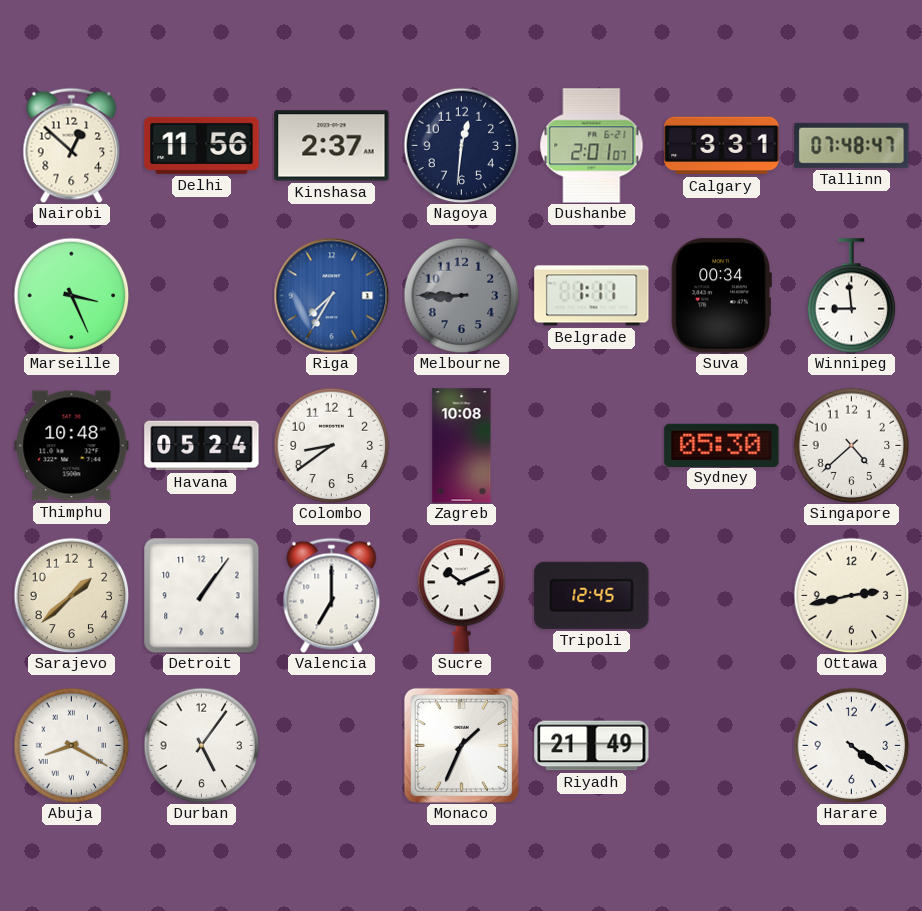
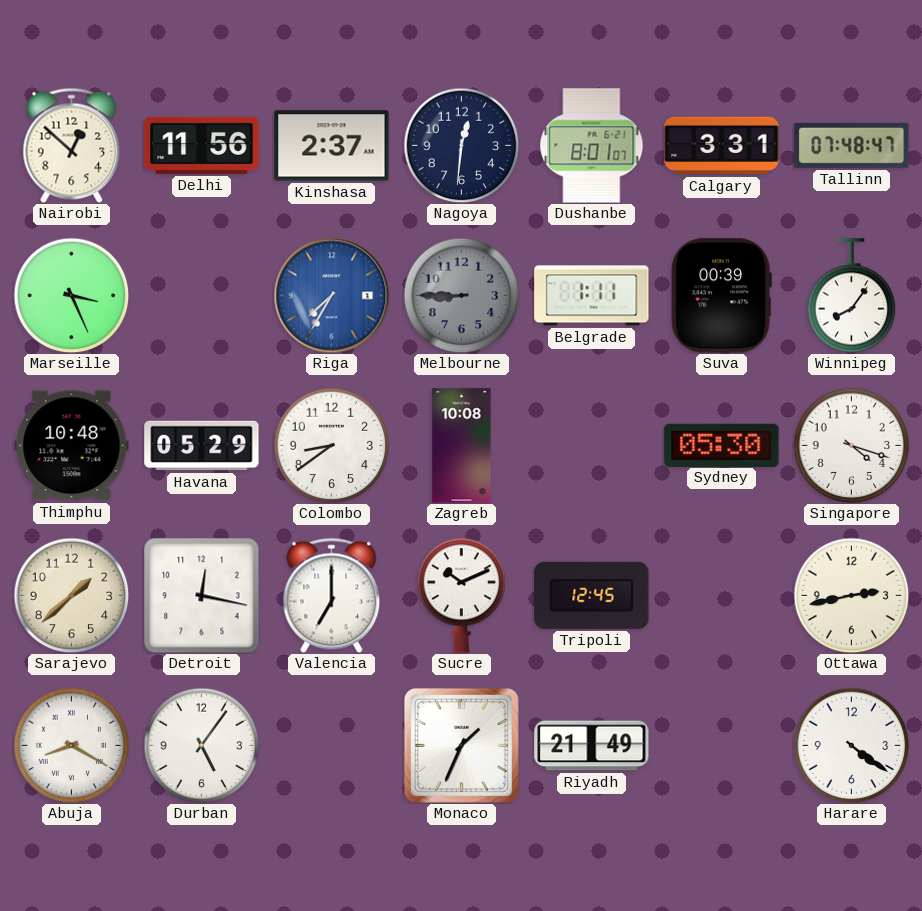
Dushanbe: 2:01 -> 8:01 (592, 146)
Suva: 00:34 -> 00:39 (721, 296)
Winnipeg: 8:59 -> 8:06 (852, 296)
Havana: 05:24 -> 05:29 (202, 446)
Singapore: 4:38 -> 4:18 (851, 445)
Detroit: 1:06 -> 12:17 (202, 596)
